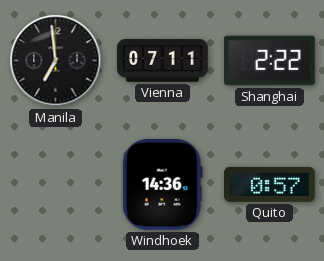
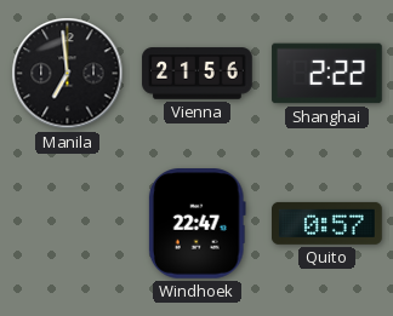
Vienna: 07:11 -> 21:56 (198, 74)
Windhoek: 14:36 -> 22:47 (196, 224)
